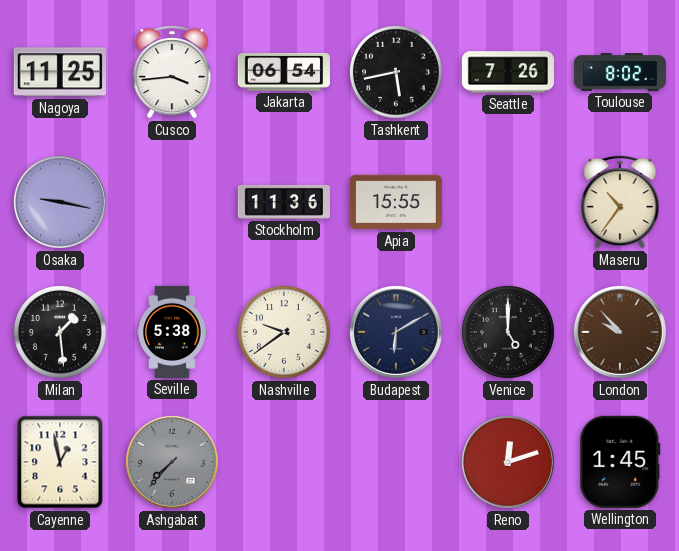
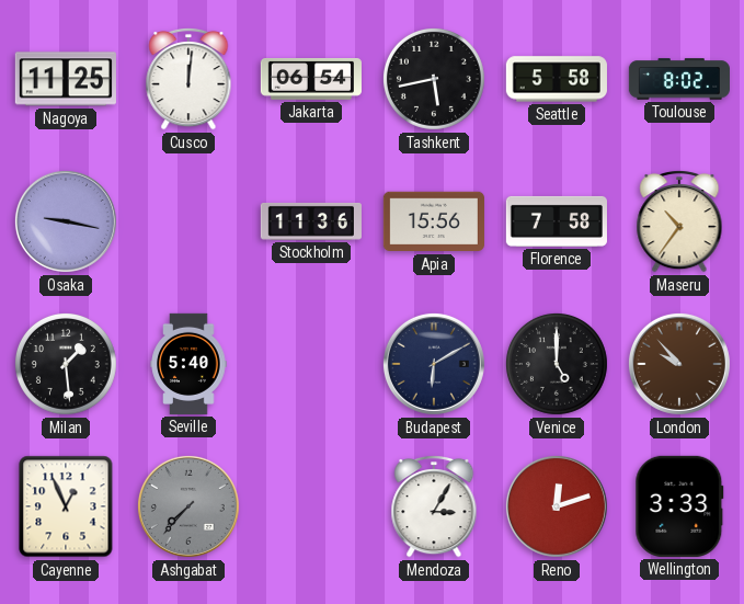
Cusco: 3:44 -> 12:01 (188, 79)
Seattle: 7:26 -> 5:58 (557, 79)
Apia: 15:55 -> 15:56 (434, 221)
Florence: none -> 7:58 (557, 221)
Seville: 5:38 -> 5:40 (188, 364)
Nashville: 9:39 -> none (284, 332)
Cayenne: 12:58 -> 12:56 (66, 506)
Mendoza: none -> 3:05 (434, 506)
Wellington: 1:45 -> 3:33 (679, 506)
